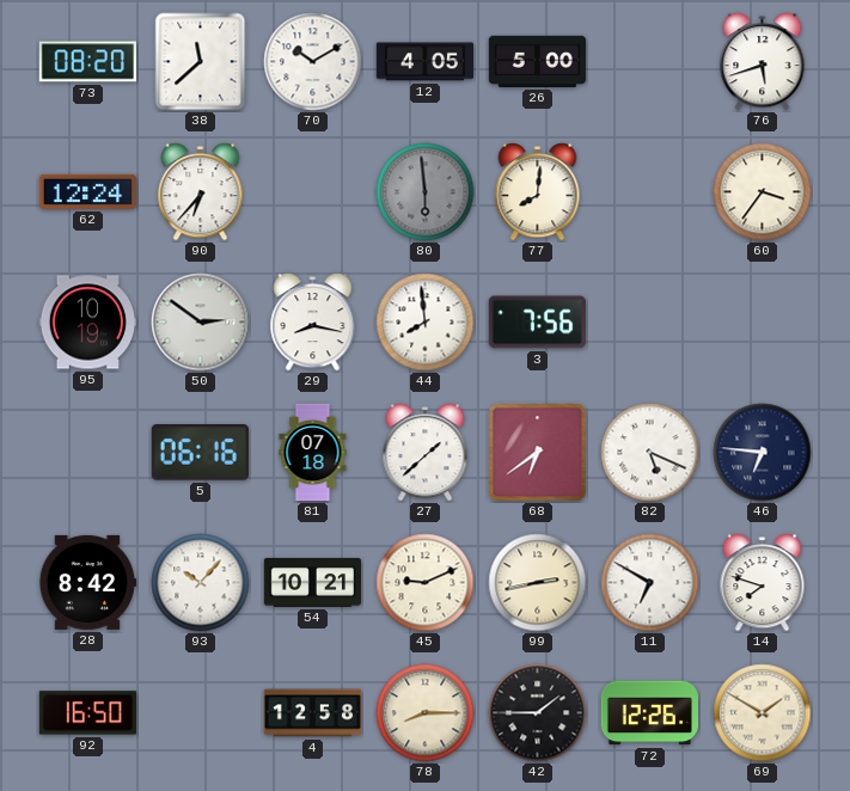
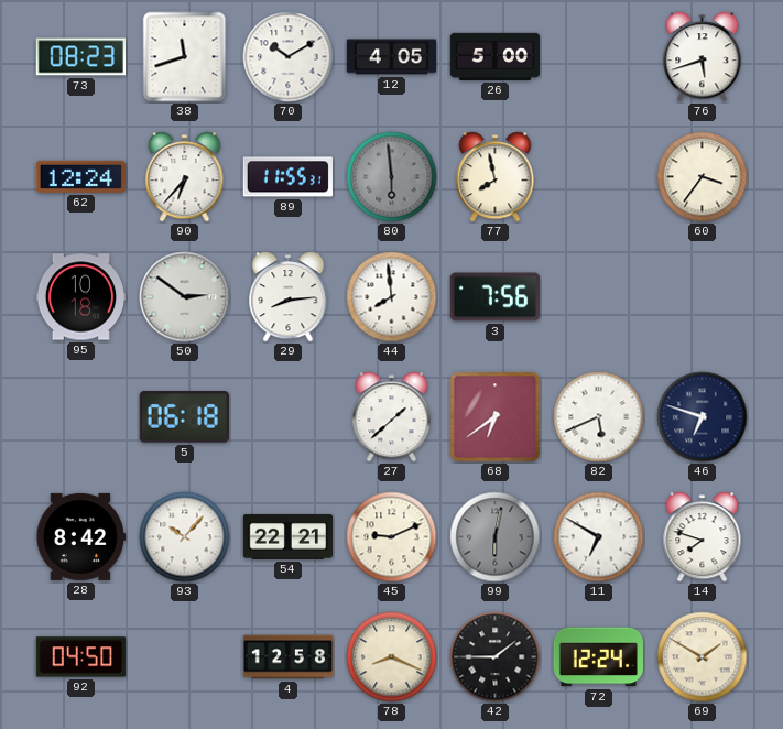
73: 08:20 -> 08:23 (80, 57)
38: 11:38 -> 11:42 (185, 57)
89: none -> 11:55 (287, 177)
77: 8:01 -> 7:58 (496, 177)
95: 10:19 -> 10:18 (80, 297)
29: 8:17 -> 8:14 (289, 297)
5: 06:16 -> 06:18 (184, 417)
81: 07:18 -> none (313, 453)
82: 5:19 -> 5:41 (599, 417)
46: 6:46 -> 6:48 (703, 417)
54: 10:21 -> 22:21 (287, 536)
99: 2:43 -> 6:02 (496, 537)
99 dial: cream -> grey (496, 537)
92: 16:50 -> 04:50 (80, 657)
78: 8:15 -> 8:19 (392, 657)
72: 12:26 -> 12:24 (598, 657)
